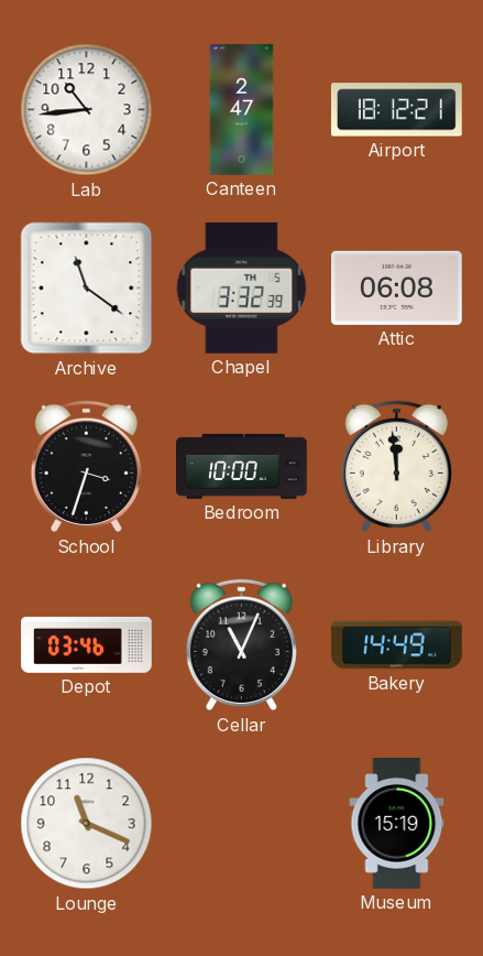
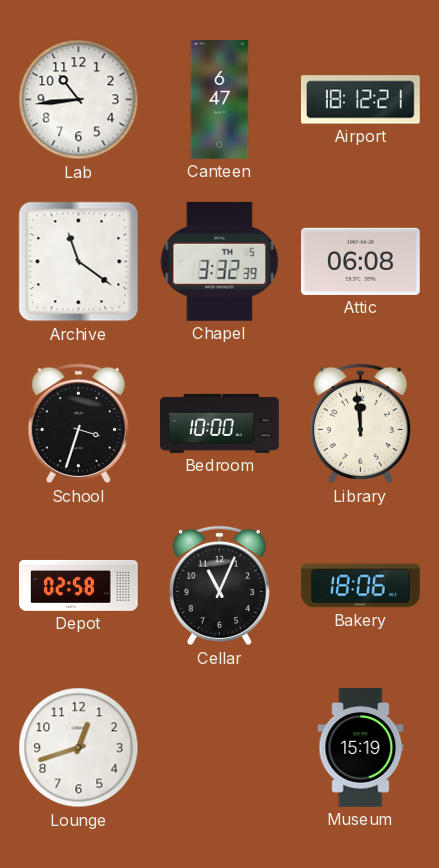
Canteen: 2:47 -> 6:47 (220, 100)
Depot: 03:46 -> 02:58 (79, 585)
Bakery: 14:49 -> 18:06 (361, 586)
Lounge: 11:19 -> 12:42 (79, 748)
